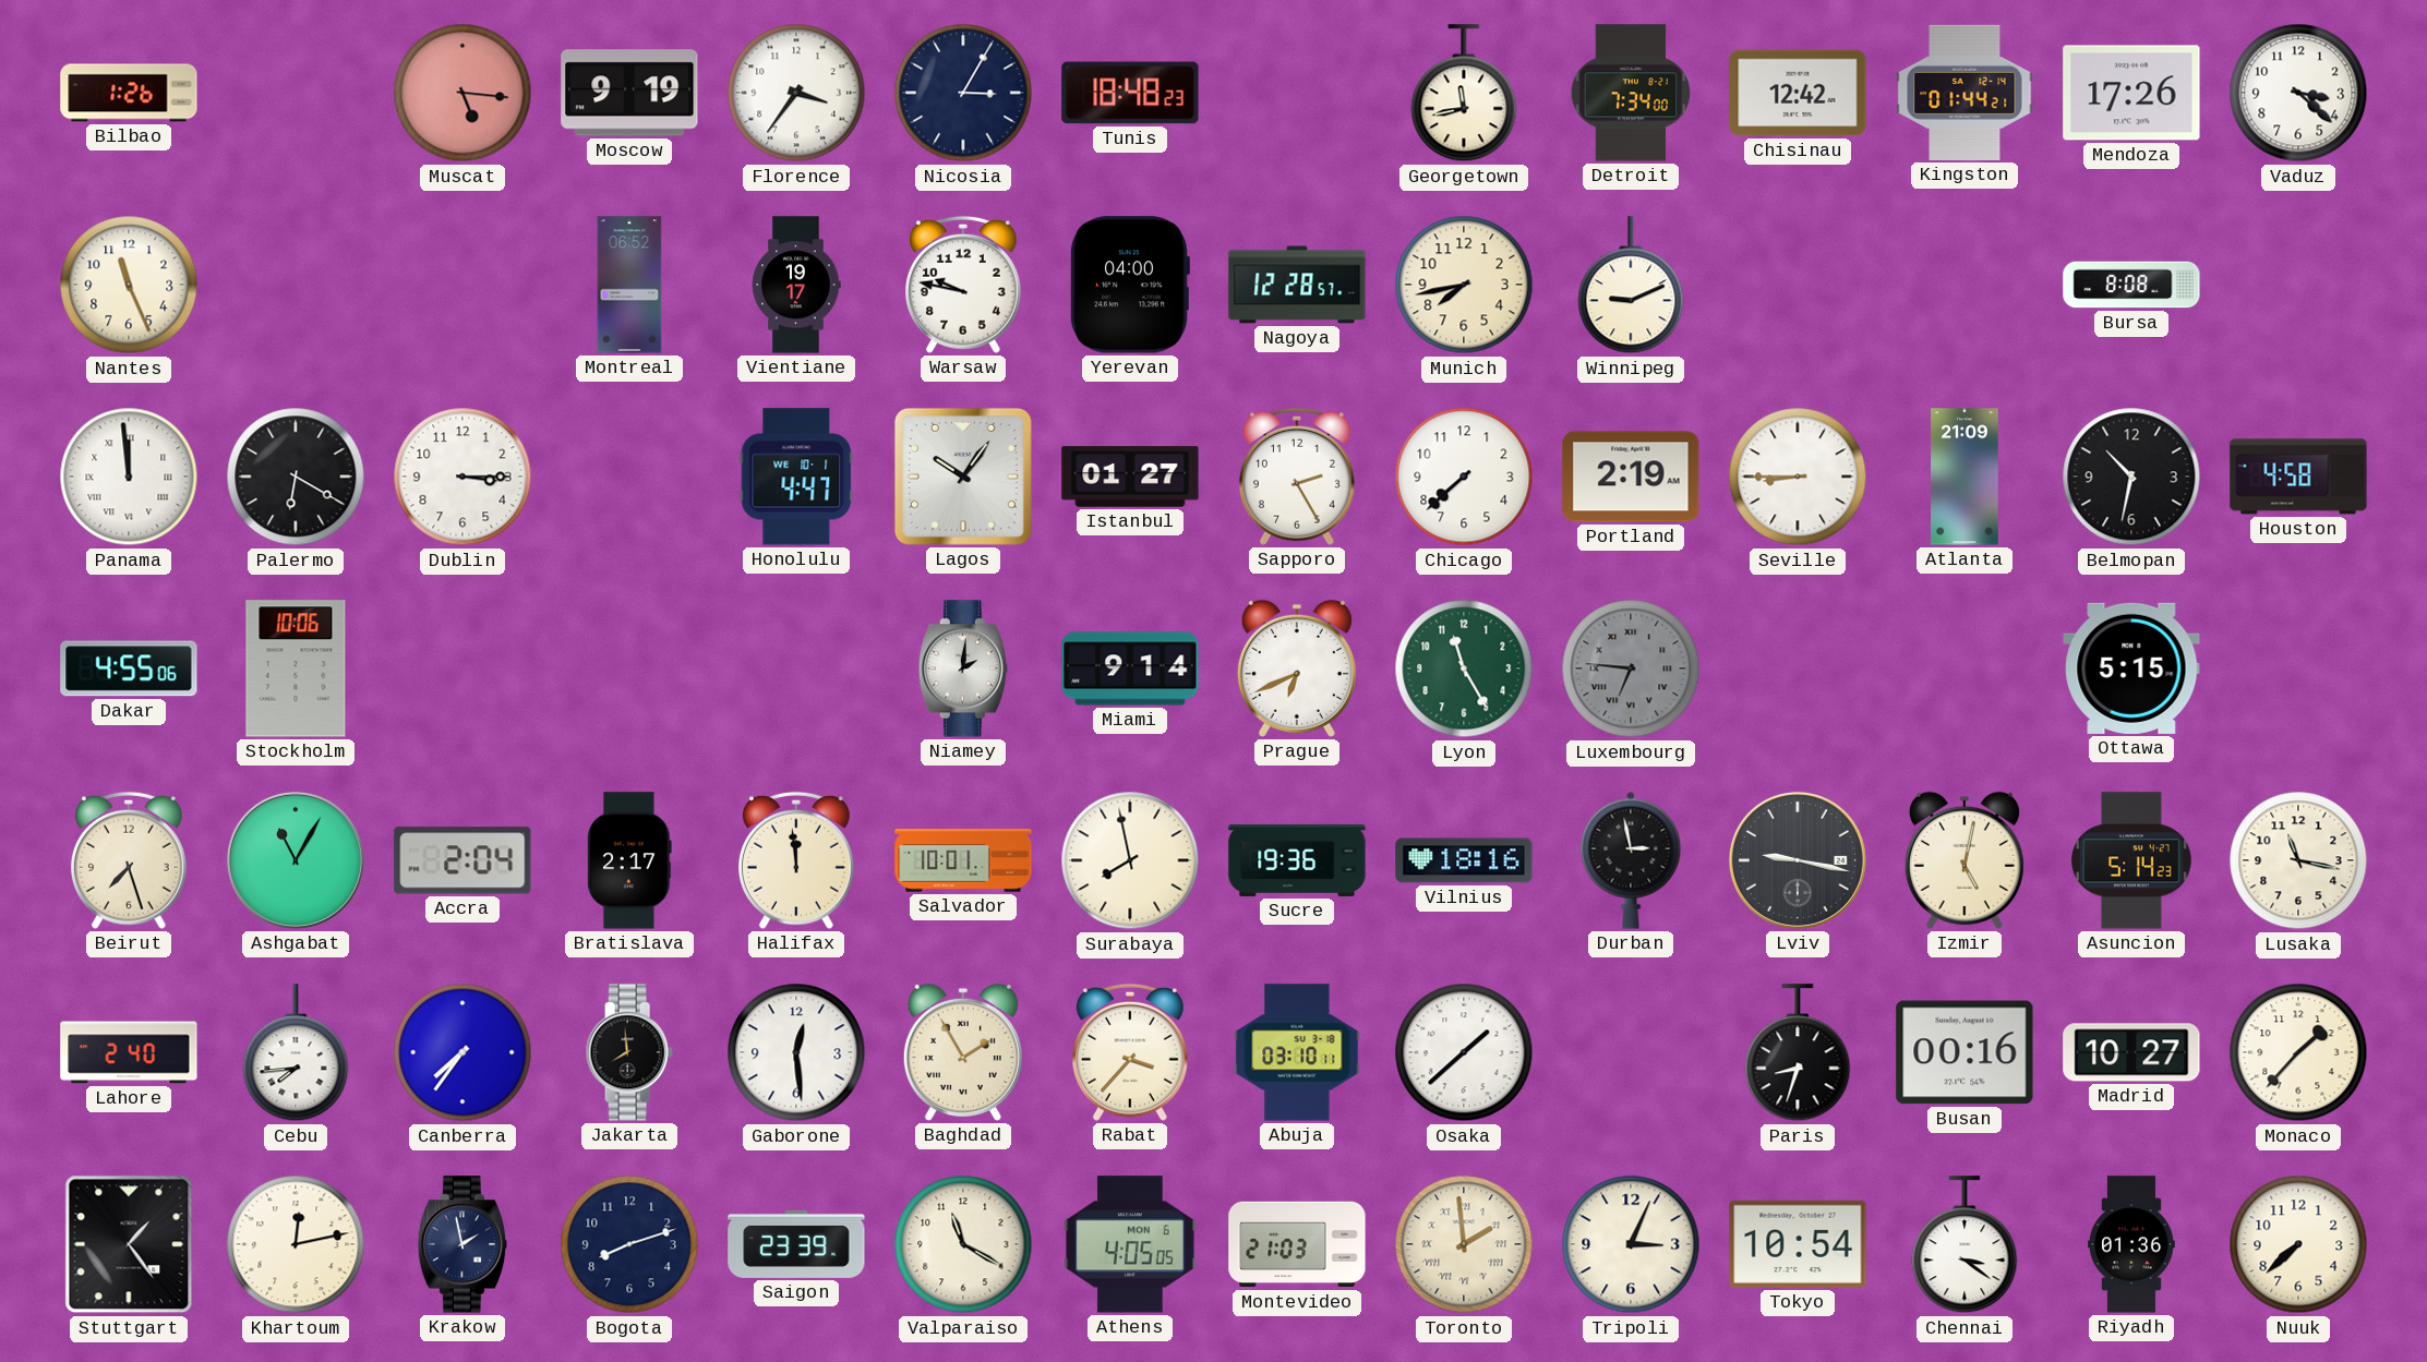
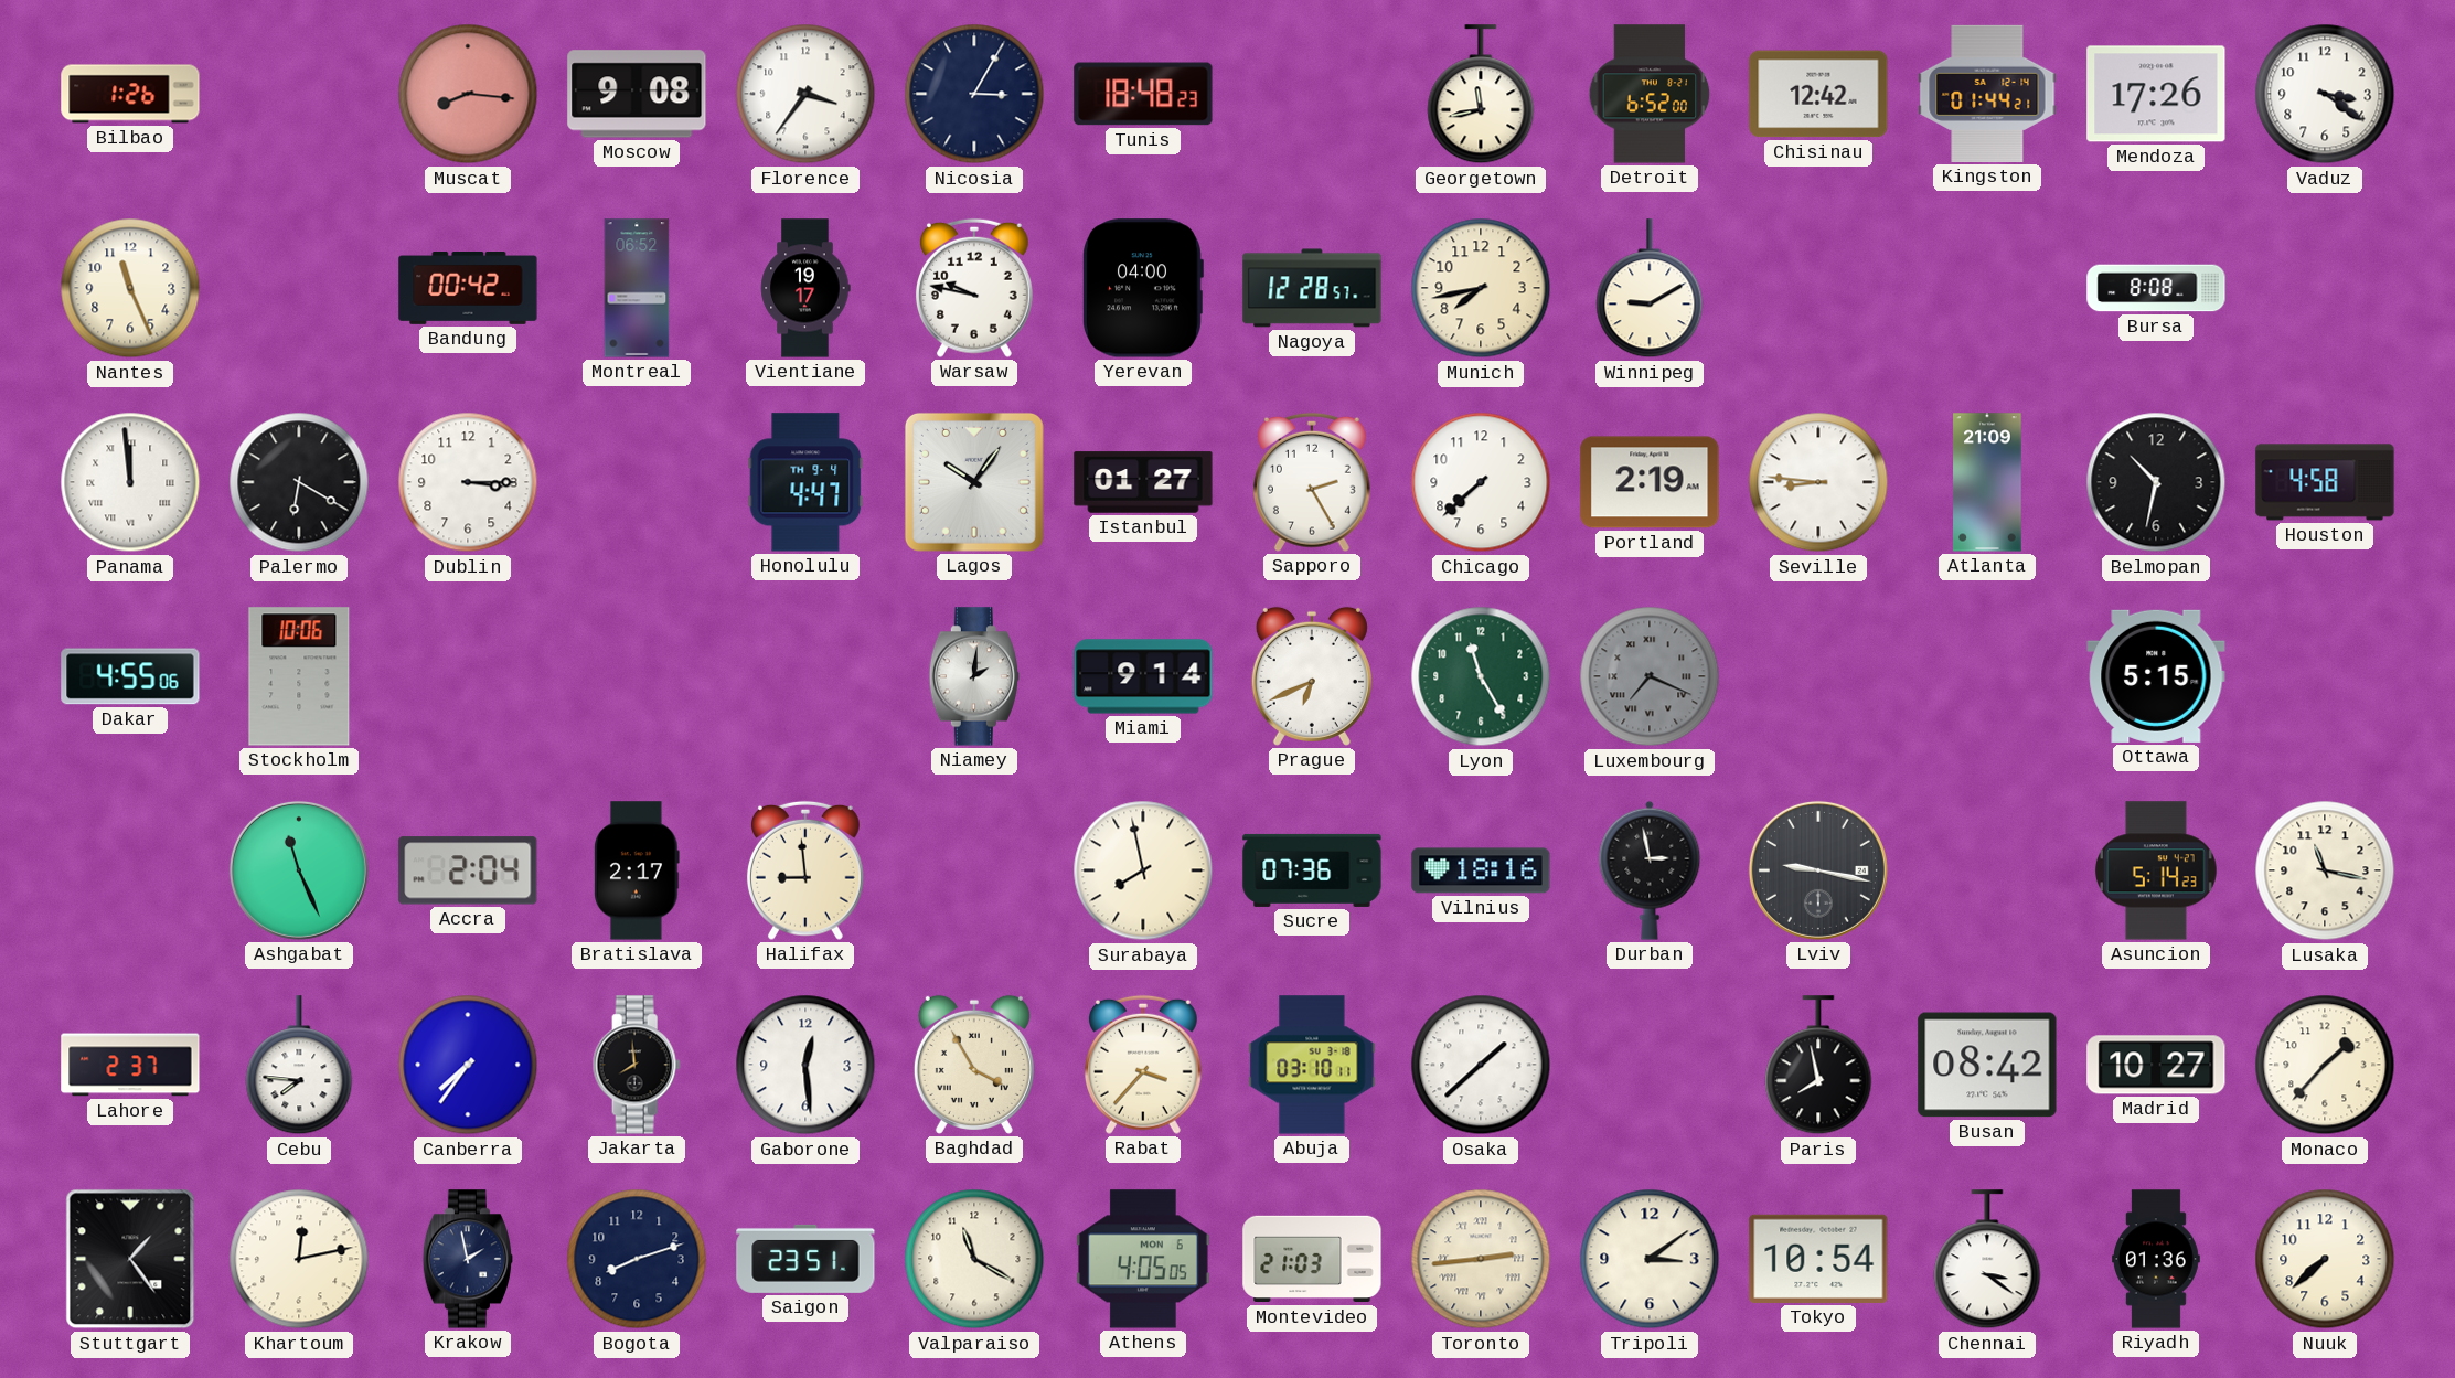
Muscat: 5:16 -> 8:16 (468, 94)
Moscow: 9:19 -> 9:08 (637, 94)
Detroit: 7:34 -> 6:52 (1650, 94)
Vaduz: 3:22 -> 3:21 (2325, 94)
Bandung: none -> 00:42 (468, 289)
Winnipeg: 9:11 -> 9:10 (1650, 289)
Honolulu date: WE 10-1 -> TH 9-4 (805, 482)
Seville: 8:45 -> 8:46 (1818, 482)
Luxembourg: 6:46 -> 7:19 (1650, 676)
Beirut: 7:27 -> none (129, 860)
Ashgabat: 11:05 -> 11:26 (299, 870)
Halifax: 11:59 -> 8:59 (805, 870)
Salvador: 10:01 -> none (963, 860)
Sucre: 19:36 -> 07:36 (1312, 870)
Izmir: 5:02 -> none (1965, 860)
Lahore: 2:40 -> 2:37 (130, 1065)
Cebu: 7:44 -> 7:46 (299, 1066)
Baghdad: 1:55 -> 3:55 (974, 1065)
Paris: 8:33 -> 7:58 (1818, 1066)
Busan: 00:16 -> 08:42 (1987, 1065)
Saigon: 23:39 -> 23:51 (805, 1259)
Toronto: 1:59 -> 2:44 (1481, 1259)
Tripoli: 3:04 -> 3:09 (1650, 1259)
